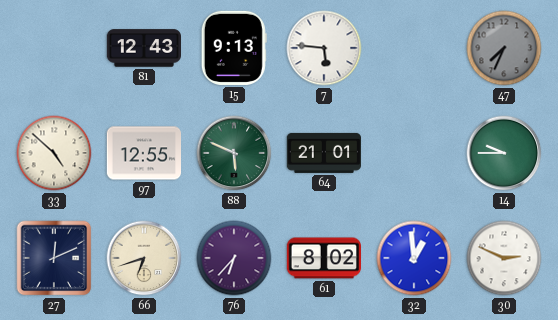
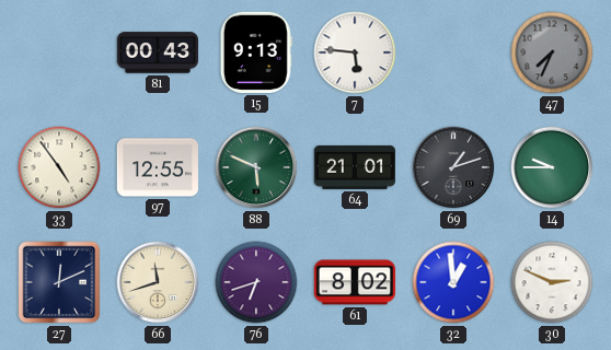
81: 12:43 -> 00:43 (157, 52)
33: 4:52 -> 4:54 (59, 167)
69: none -> 1:12 (453, 167)
66: 6:42 -> 11:42 (158, 282)
76: 6:37 -> 6:42 (256, 282)
